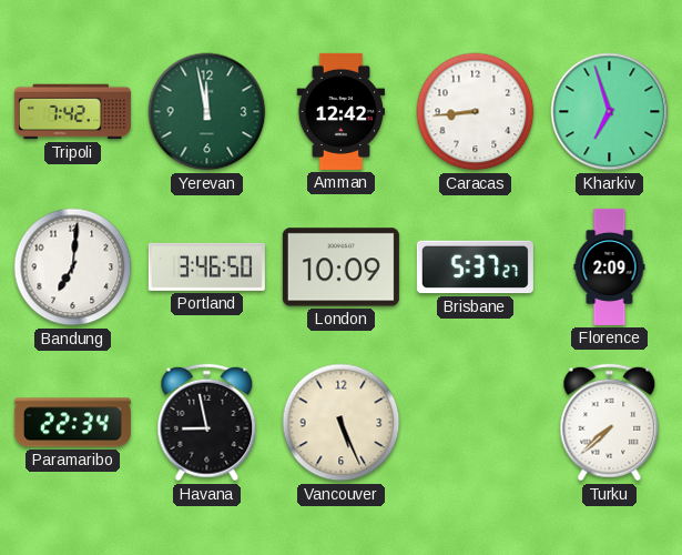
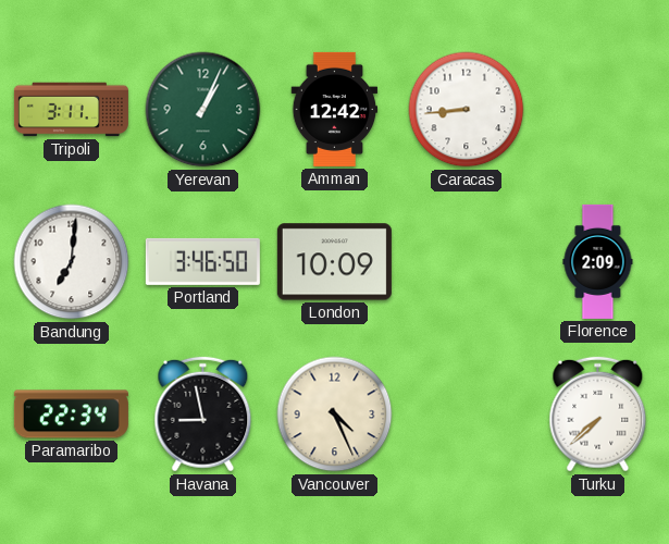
Tripoli: 7:42 -> 3:11 (71, 110)
Yerevan: 11:58 -> 1:04 (203, 110)
Kharkiv: 6:57 -> none (610, 112)
Brisbane: 5:37 -> none (475, 268)
Vancouver: 5:26 -> 4:26 (335, 415)
